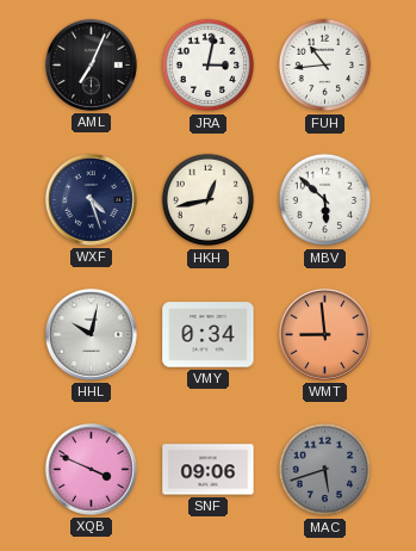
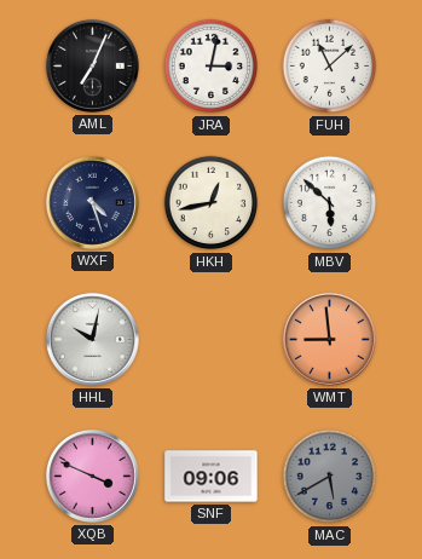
FUH: 10:44 -> 11:08 (330, 67)
VMY: 0:34 -> none (209, 335)
MAC: 5:42 -> 5:40 (330, 477)
